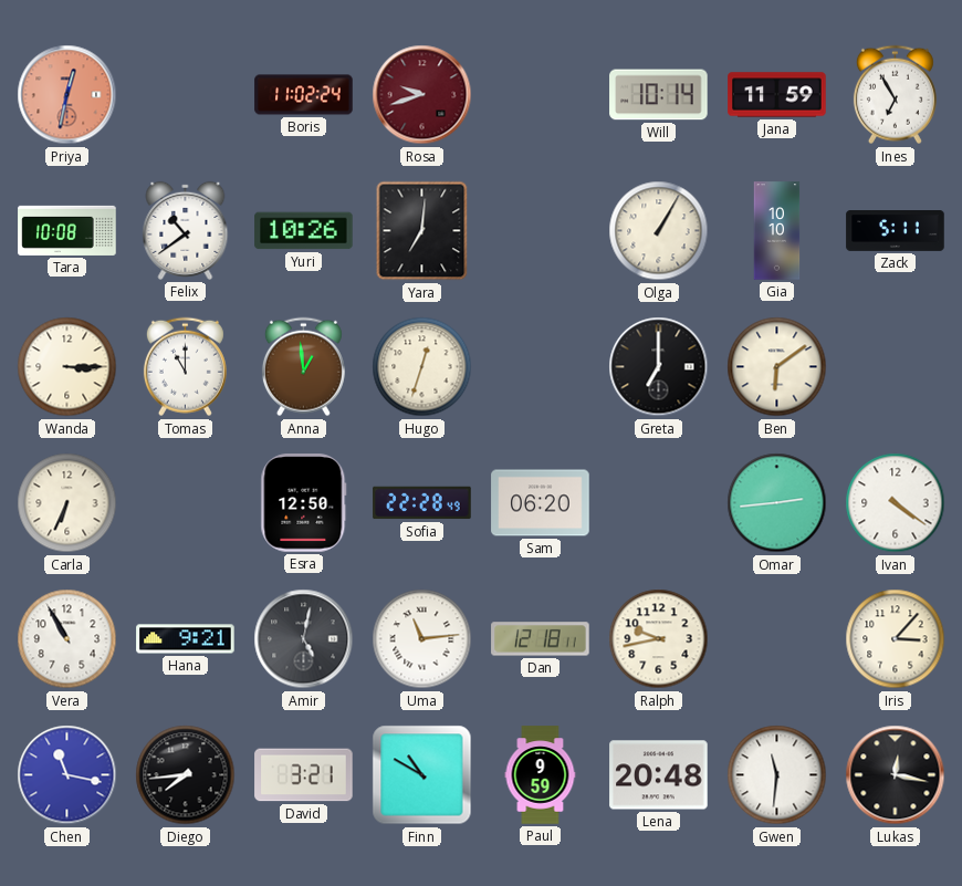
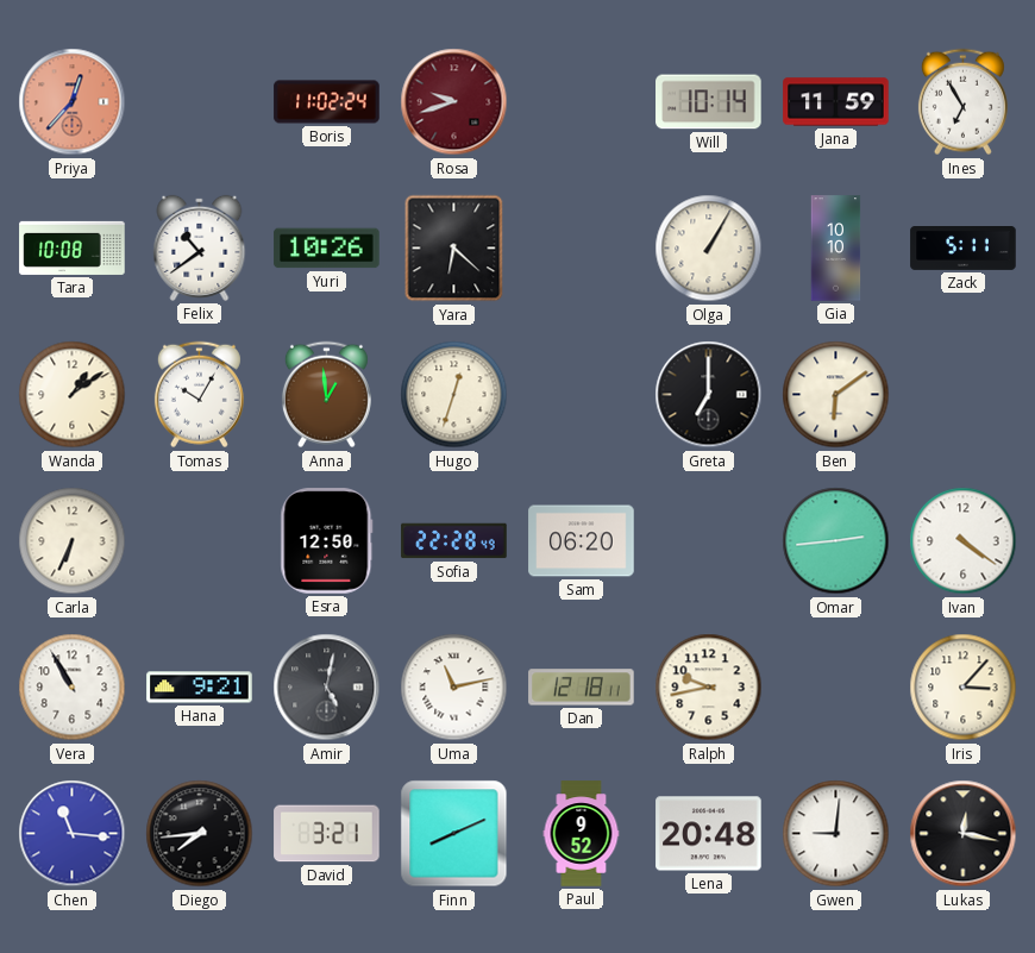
Priya: 12:32 -> 12:37 (73, 102)
Yara: 7:01 -> 6:22 (454, 249)
Wanda: 3:15 -> 1:09 (73, 395)
Tomas: 11:00 -> 10:05 (199, 395)
Uma: 11:14 -> 11:13 (454, 688)
Chen: 11:17 -> 11:16 (73, 834)
Finn: 10:50 -> 8:11 (454, 834)
Paul: 9:59 -> 9:52 (582, 834)
Gwen: 11:31 -> 9:01 (836, 834)
